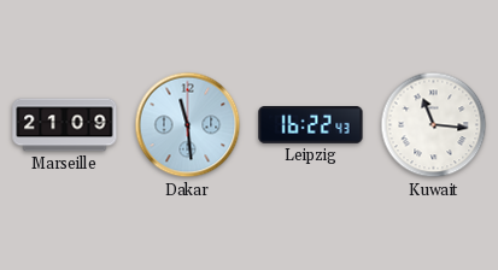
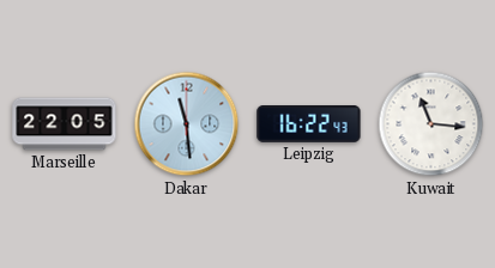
Marseille: 21:09 -> 22:05 (65, 124)
